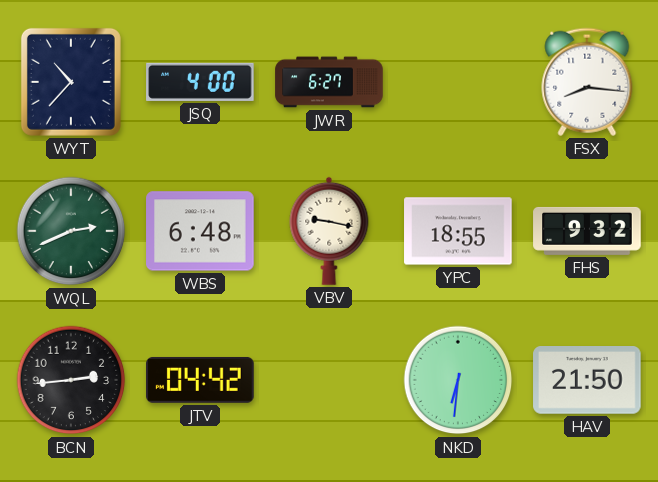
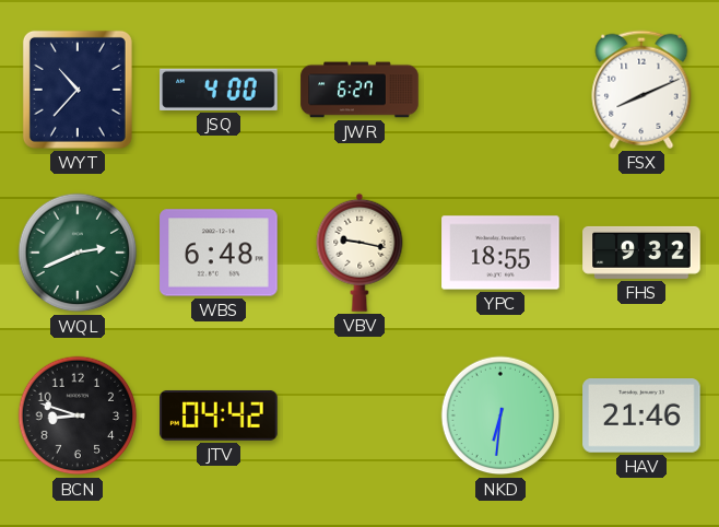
FSX: 8:16 -> 8:11 (641, 90)
BCN: 2:44 -> 8:48 (78, 415)
HAV: 21:50 -> 21:46 (641, 417)
